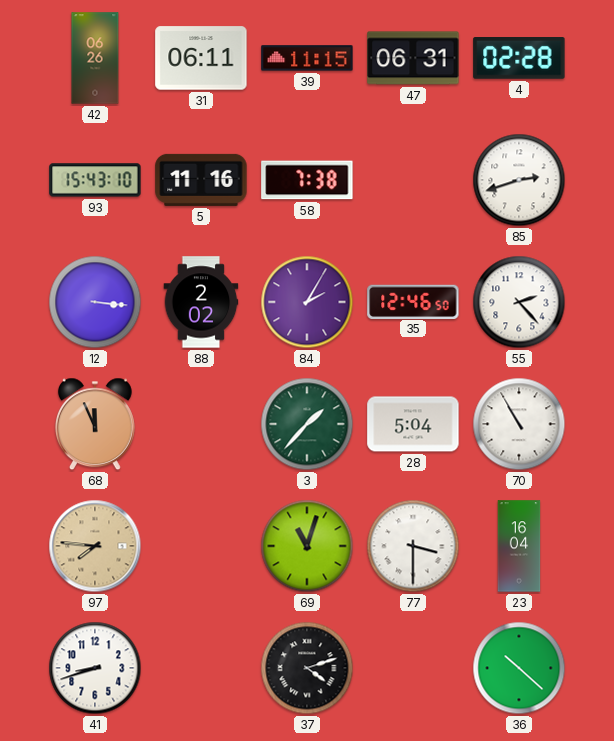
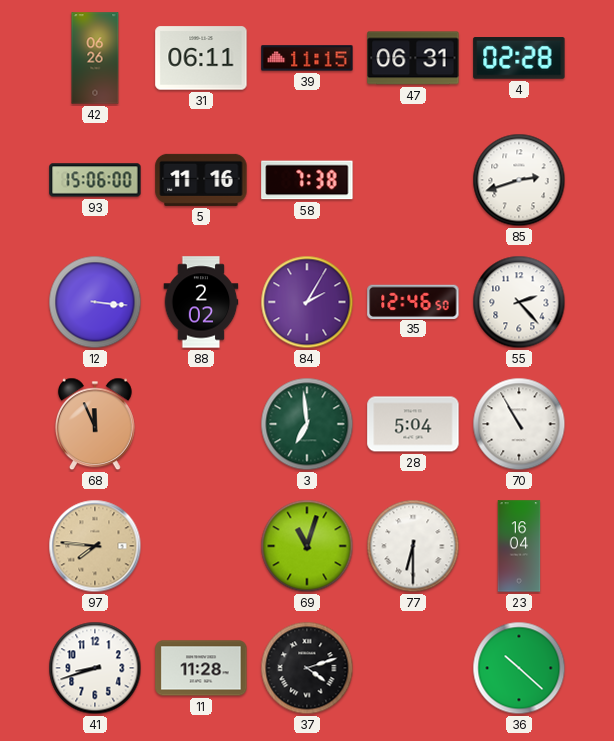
93: 15:43 -> 15:06 (95, 180)
3: 1:37 -> 6:59 (307, 424)
77: 3:30 -> 6:30 (413, 546)
11: none -> 11:28 (201, 668)
